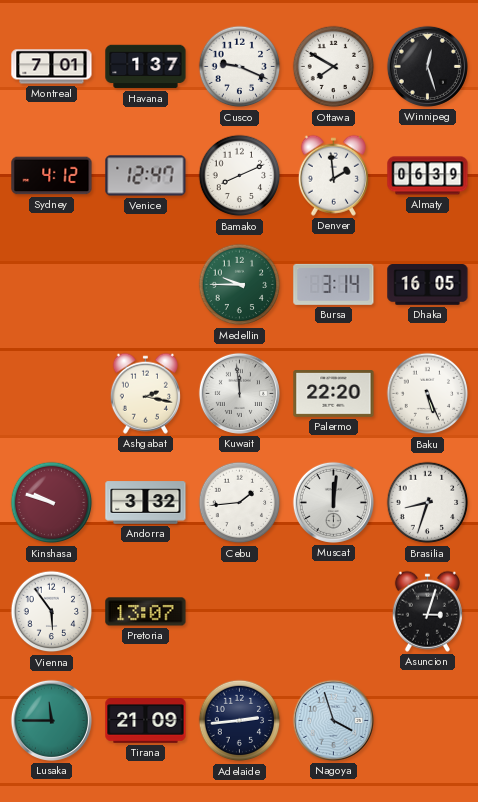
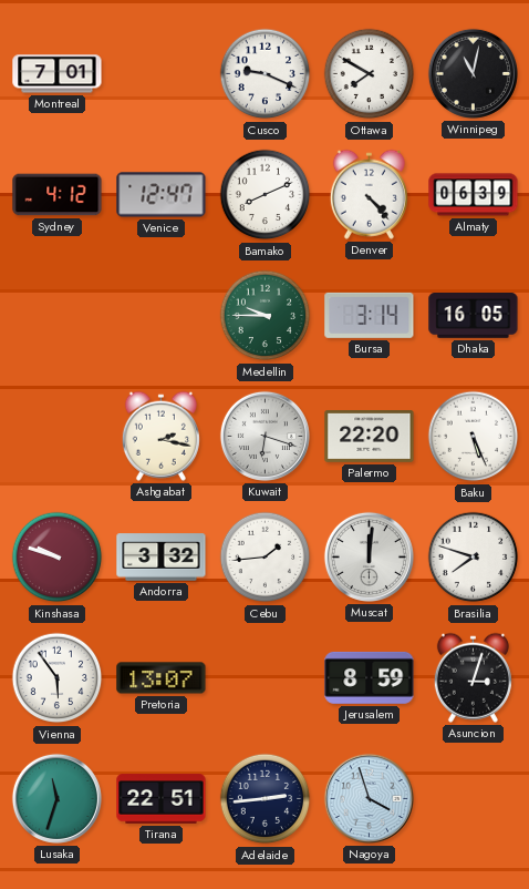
Havana: 1:37 -> none (146, 67)
Winnipeg: 12:27 -> 11:02 (473, 73)
Denver: 1:59 -> 4:23 (369, 194)
Kuwait: 11:59 -> 6:18 (264, 436)
Brasilia: 8:33 -> 7:48 (474, 558)
Jerusalem: none -> 8:59 (370, 677)
Lusaka: 11:45 -> 11:33 (56, 798)
Tirana: 21:09 -> 22:51 (162, 799)
